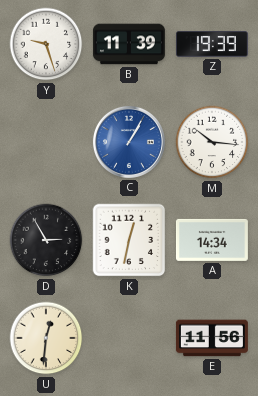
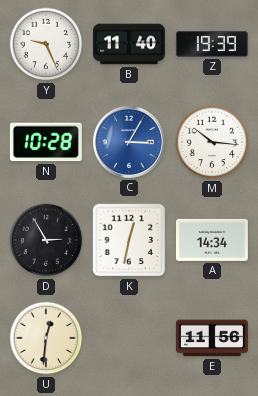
Y: 9:27 -> 9:26 (46, 44)
B: 11:39 -> 11:40 (129, 44)
N: none -> 10:28 (46, 142)
C: 1:05 -> 3:05 (129, 142)
